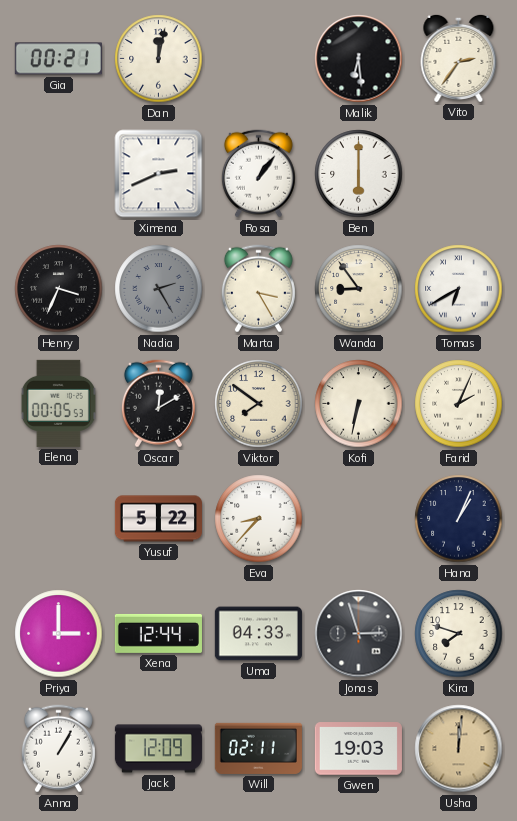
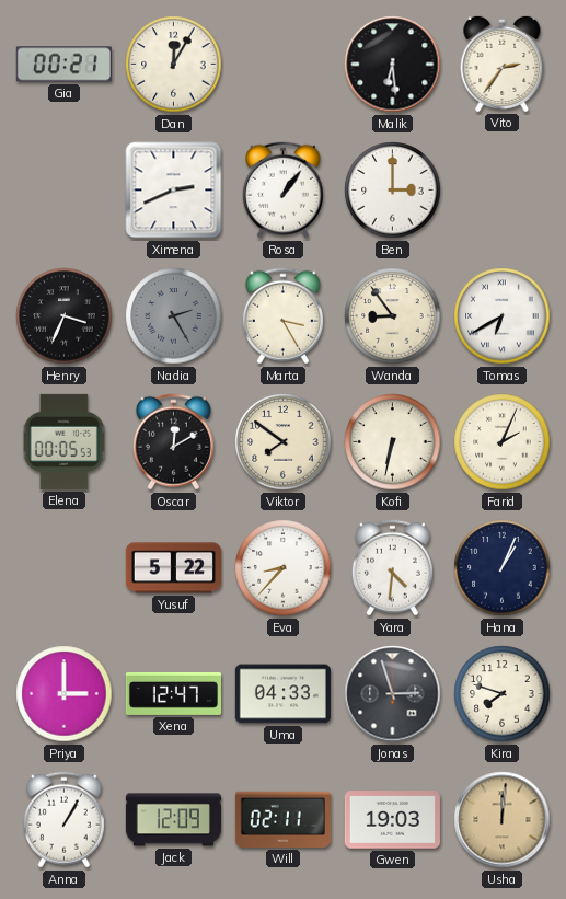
Dan: 12:02 -> 12:05 (174, 65)
Ben: 6:00 -> 3:00 (393, 191)
Yara: none -> 4:31 (392, 568)
Xena: 12:44 -> 12:47 (173, 693)
